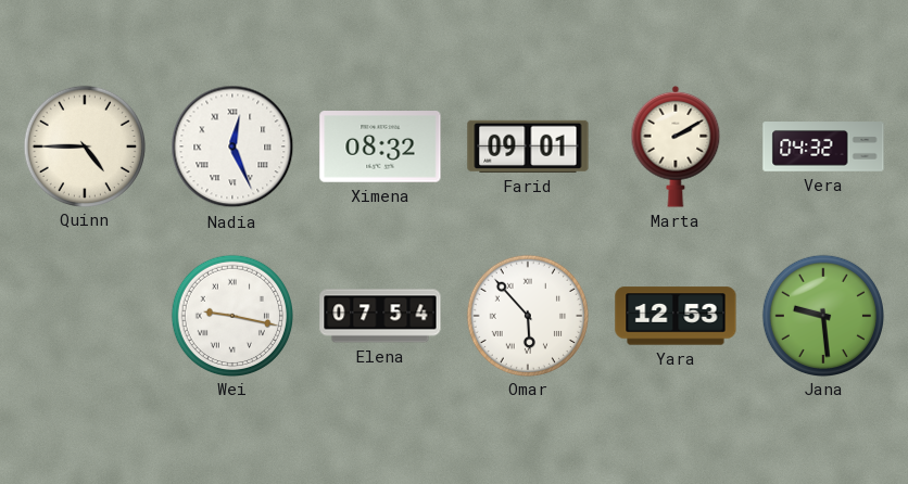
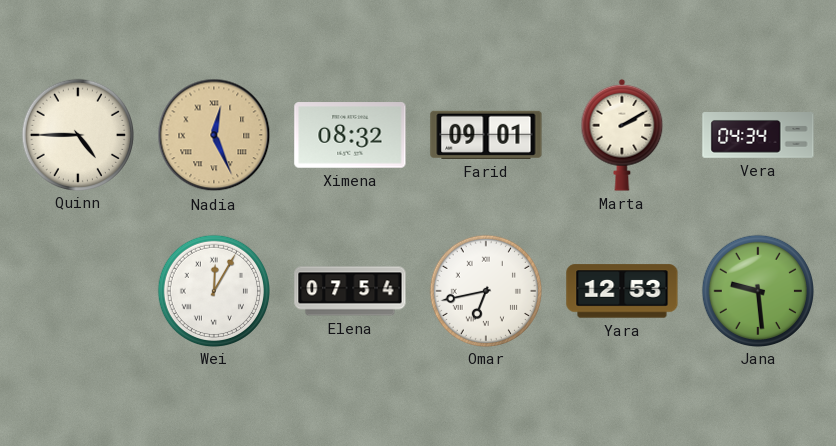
Nadia dial: white -> champagne (214, 135)
Vera: 04:32 -> 04:34 (758, 135)
Wei: 9:17 -> 12:05 (213, 290)
Omar: 5:53 -> 6:43 (485, 290)
